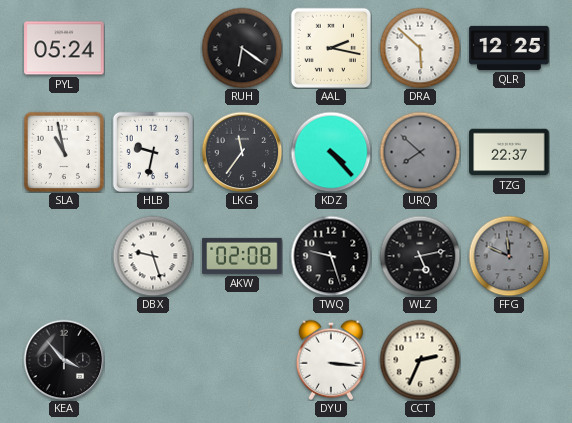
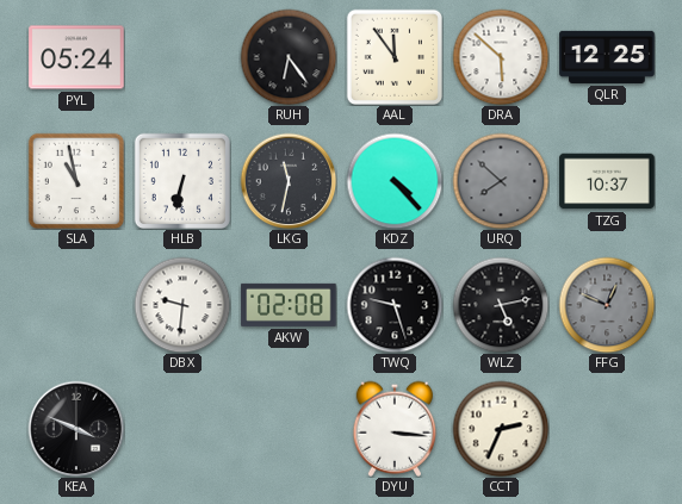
RUH: 6:21 -> 6:24 (289, 57)
AAL: 2:17 -> 11:54 (395, 57)
HLB: 9:32 -> 6:32 (182, 181)
LKG: 11:36 -> 11:32 (289, 181)
TZG: 22:37 -> 10:37 (607, 181)
DBX: 9:27 -> 9:31 (182, 305)
FFG: 11:49 -> 12:49 (607, 305)
KEA: 3:53 -> 3:49 (76, 429)
